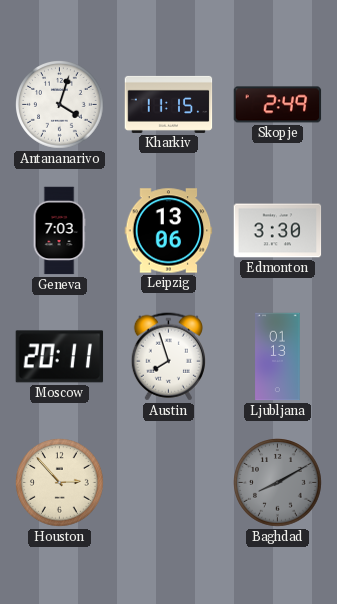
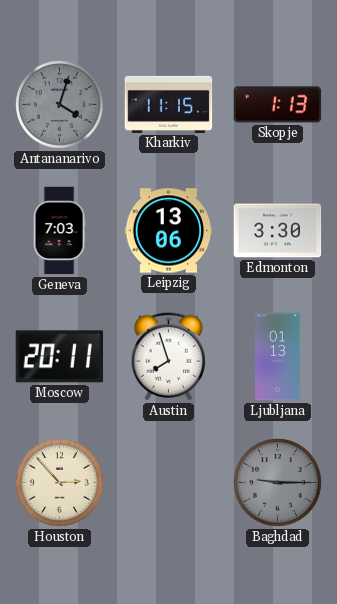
Antananarivo dial: white -> grey (60, 105)
Skopje: 2:49 -> 1:13 (278, 105)
Baghdad: 8:10 -> 9:15 (278, 483)
